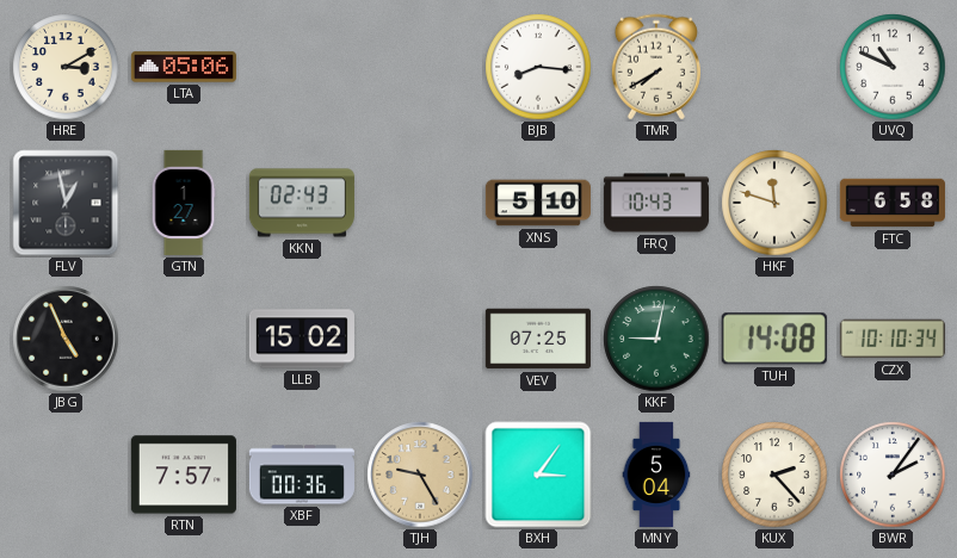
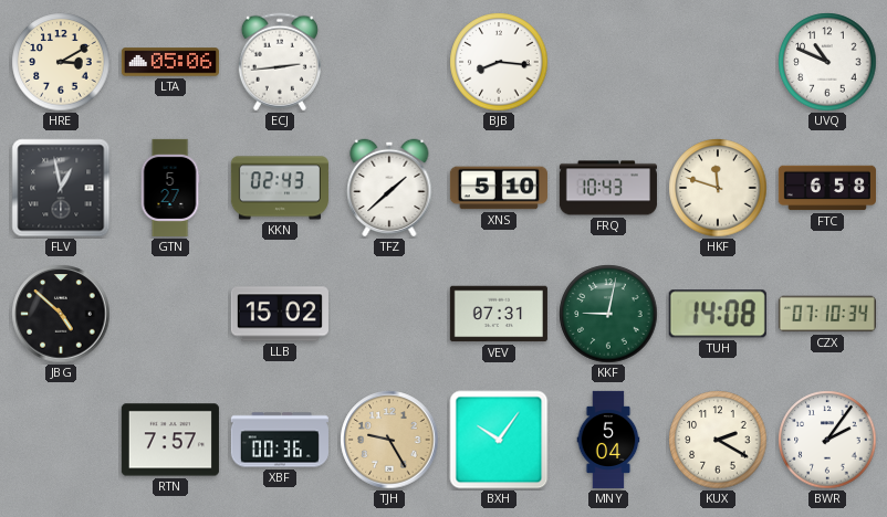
ECJ: none -> 2:44 (280, 62)
TMR: 7:40 -> none (656, 67)
GTN: 1:27 -> 5:27 (170, 188)
TFZ: none -> 1:38 (389, 188)
JBG: 4:56 -> 4:52 (61, 314)
VEV: 07:25 -> 07:31 (499, 314)
CZX: 10:10 -> 07:10 (827, 314)
BXH: 3:06 -> 10:06 (499, 440)
KUX: 2:23 -> 2:20 (718, 440)
